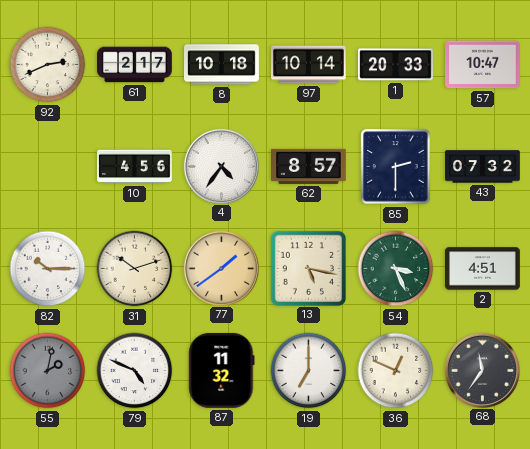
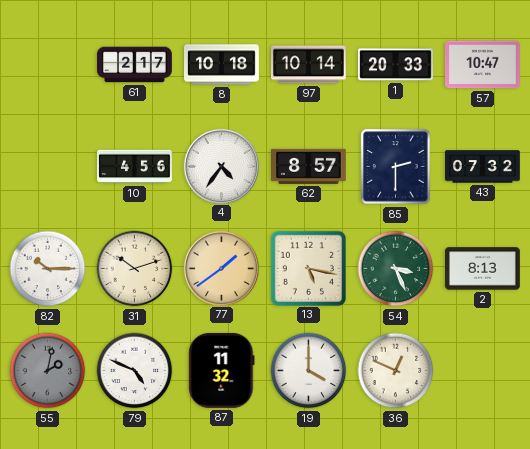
92: 2:41 -> none (48, 65)
2: 4:51 -> 8:13 (483, 269)
19: 7:00 -> 4:00 (309, 371)
68: 11:36 -> none (482, 370)
